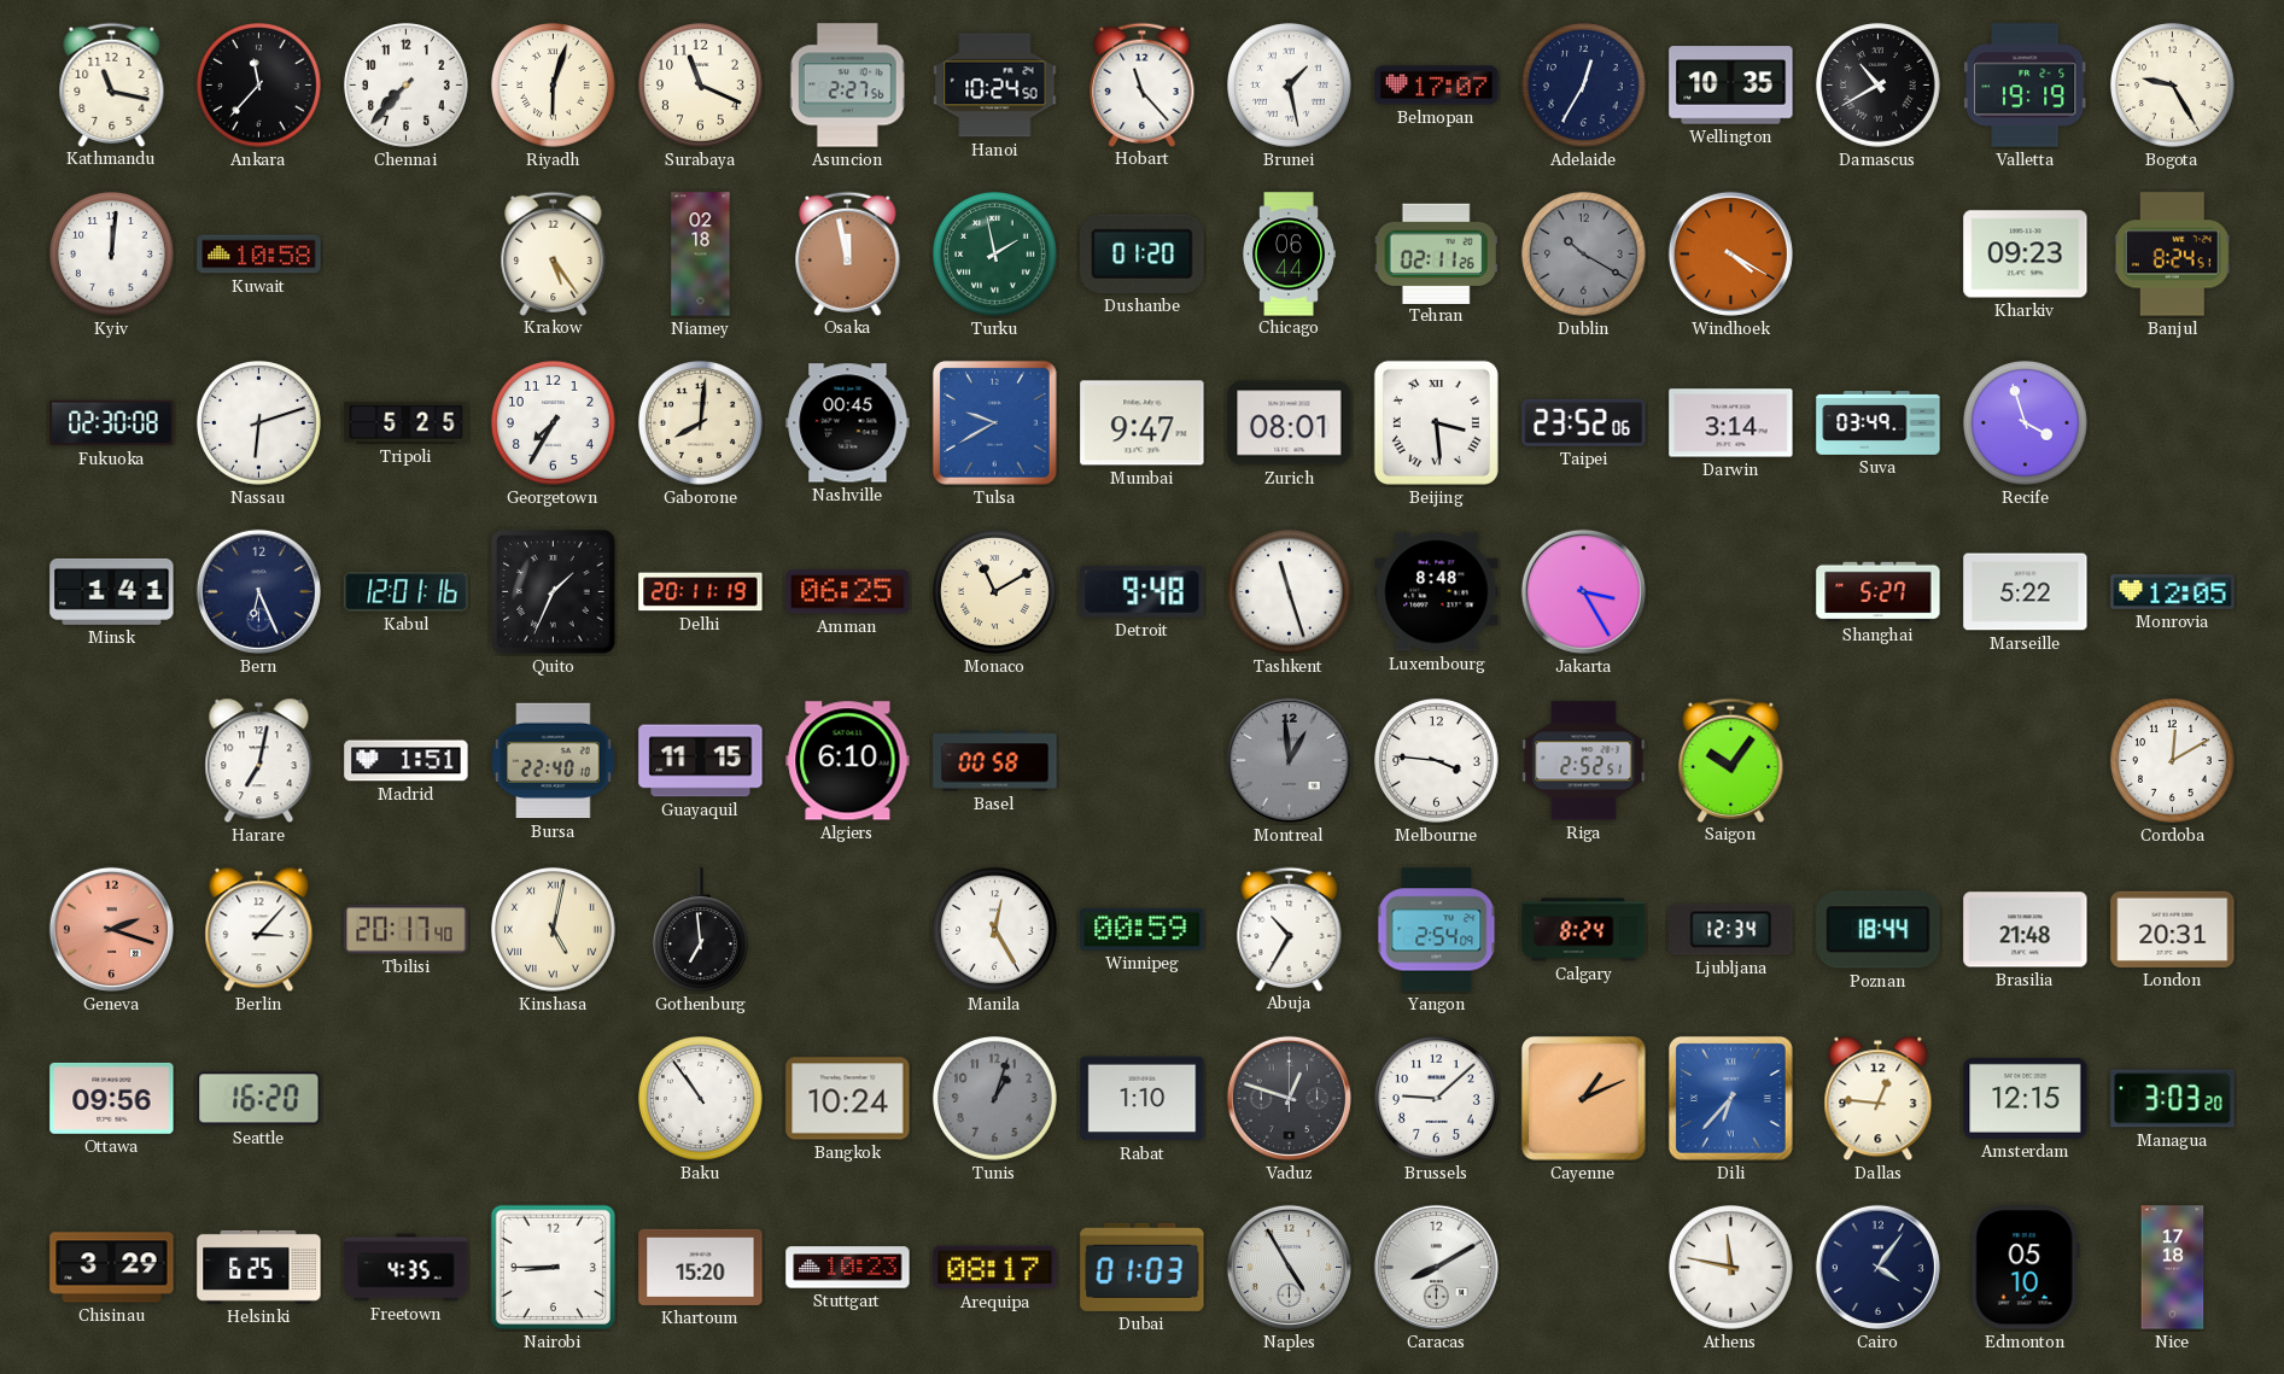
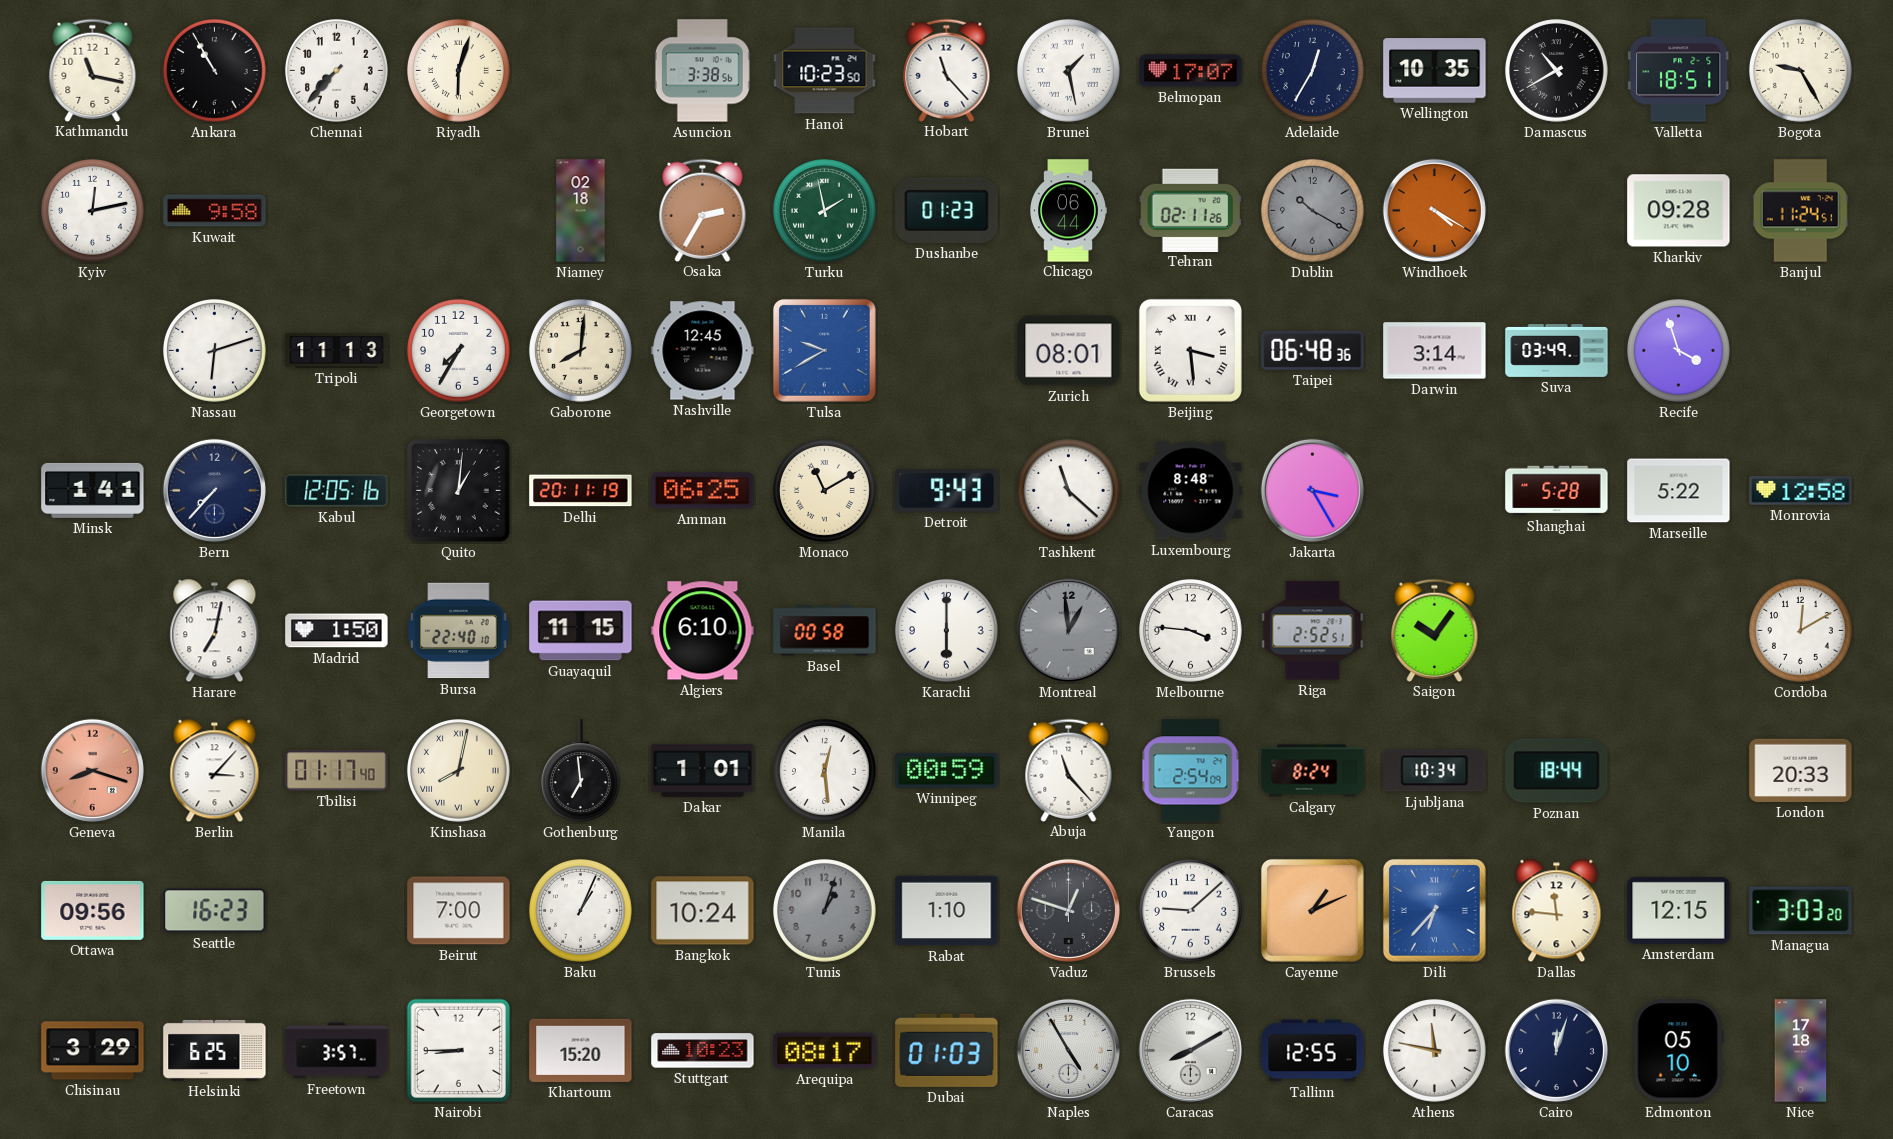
Ankara: 11:37 -> 10:55 (215, 71)
Surabaya: 11:19 -> none (701, 86)
Asuncion: 2:27 -> 3:38 (702, 71)
Hanoi: 10:24 -> 10:23 (825, 71)
Valletta: 19:19 -> 18:51 (1679, 71)
Kyiv: 12:01 -> 12:13 (93, 211)
Kuwait: 10:58 -> 9:58 (215, 211)
Krakow: 5:24 -> none (554, 253)
Osaka: 11:58 -> 2:35 (703, 210)
Dushanbe: 01:20 -> 01:23 (947, 210)
Kharkiv: 09:23 -> 09:28 (1679, 211)
Banjul: 8:24 -> 11:24 (1800, 211)
Fukuoka: 02:30 -> none (112, 423)
Tripoli: 5:25 -> 11:13 (337, 351)
Nashville: 00:45 -> 12:45 (703, 351)
Mumbai: 9:47 -> none (1143, 423)
Taipei: 23:52 -> 06:48 (1313, 350)
Bern: 6:26 -> 7:37 (214, 490)
Kabul: 12:01 -> 12:05 (337, 491)
Quito: 1:34 -> 1:01 (459, 491)
Detroit: 9:48 -> 9:43 (947, 490)
Tashkent: 11:27 -> 11:22 (1069, 491)
Shanghai: 5:27 -> 5:28 (1557, 491)
Monrovia: 12:05 -> 12:58 (1801, 491)
Madrid: 1:51 -> 1:50 (337, 631)
Karachi: none -> 6:00 (947, 631)
Geneva: 2:18 -> 8:18 (92, 770)
Tbilisi: 20:17 -> 01:17 (337, 771)
Kinshasa: 5:02 -> 8:02 (459, 771)
Dakar: none -> 1:01 (703, 770)
Manila: 12:25 -> 12:29 (825, 771)
Abuja: 10:35 -> 11:23 (1069, 770)
Ljubljana: 12:34 -> 10:34 (1435, 771)
Brasilia: 21:48 -> none (2026, 930)
London: 20:31 -> 20:33 (1801, 770)
Seattle: 16:20 -> 16:23 (215, 911)
Beirut: none -> 7:00 (459, 911)
Baku: 10:54 -> 1:04 (581, 911)
Dallas: 12:46 -> 11:46 (1557, 911)
Freetown: 4:35 -> 3:57 (337, 1051)
Tallinn: none -> 12:55 (1313, 1051)
Cairo: 4:06 -> 12:03 (1556, 1050)
